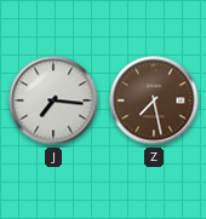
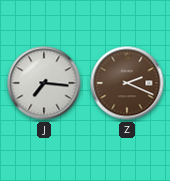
Z: 7:28 -> 2:19 (127, 83)
